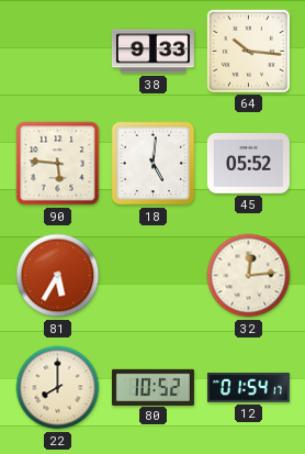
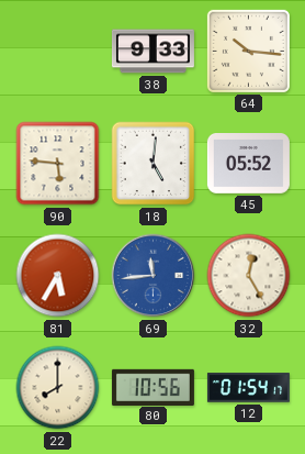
69: none -> 11:44 (154, 276)
32: 12:14 -> 12:25 (249, 276)
80: 10:52 -> 10:56 (152, 387)
